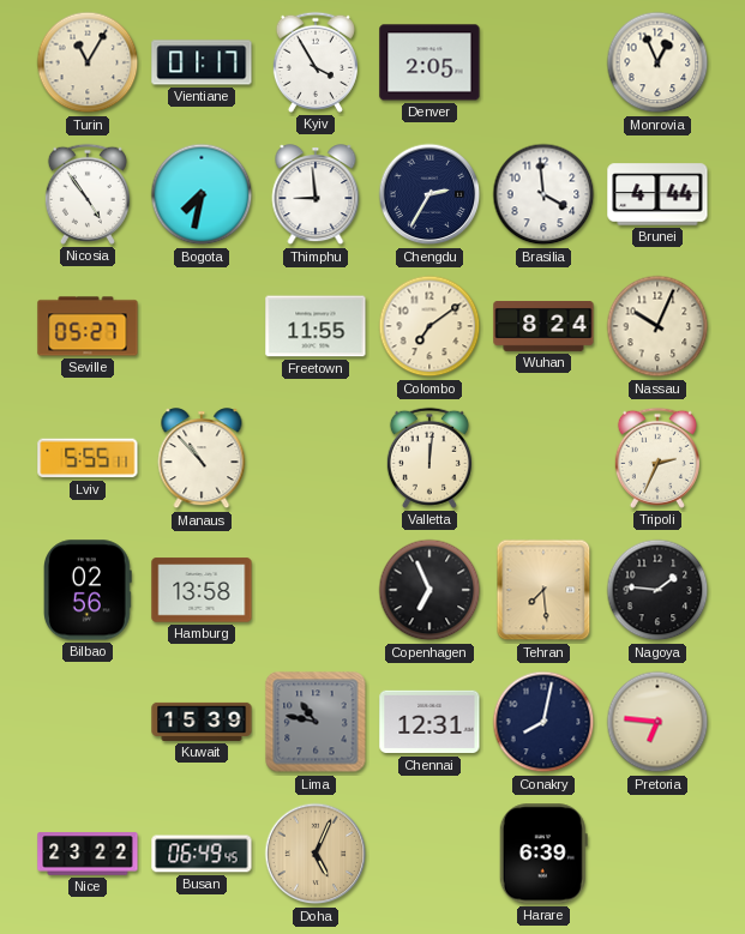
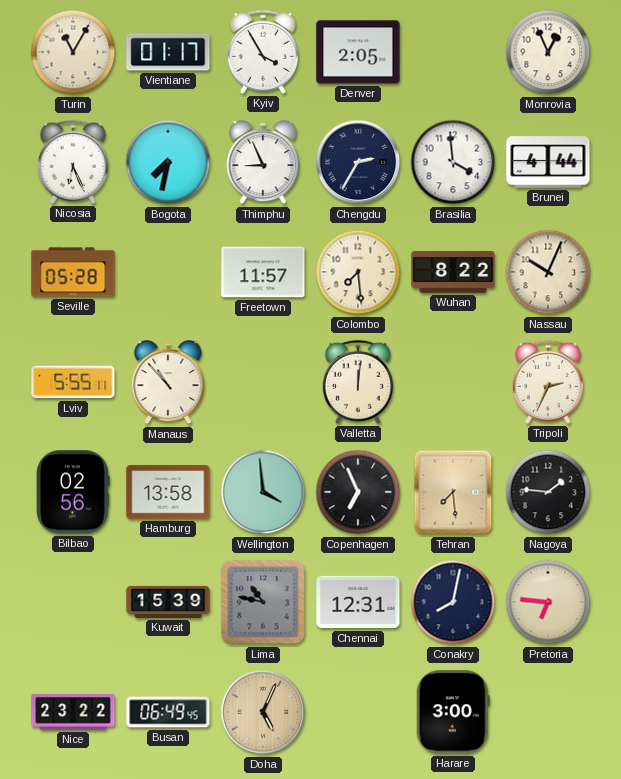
Nicosia: 4:54 -> 6:26 (73, 162)
Thimphu: 8:59 -> 8:56 (263, 163)
Seville: 05:27 -> 05:28 (73, 272)
Freetown: 11:55 -> 11:57 (263, 272)
Colombo: 7:09 -> 7:29 (358, 272)
Wuhan: 8:24 -> 8:22 (453, 273)
Wellington: none -> 3:59 (263, 492)
Harare: 6:39 -> 3:00 (453, 712)
